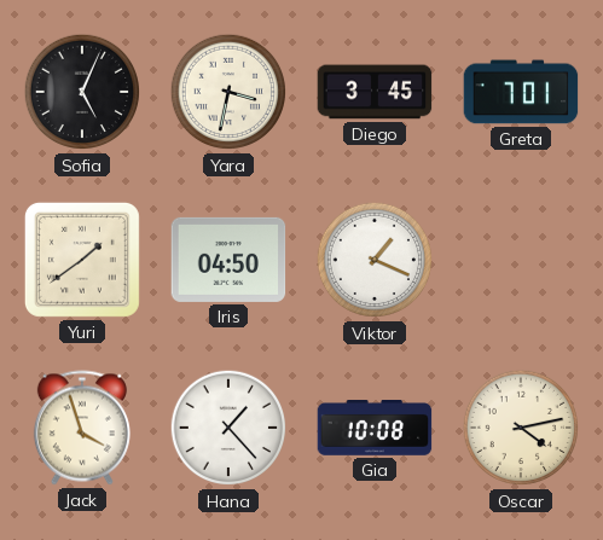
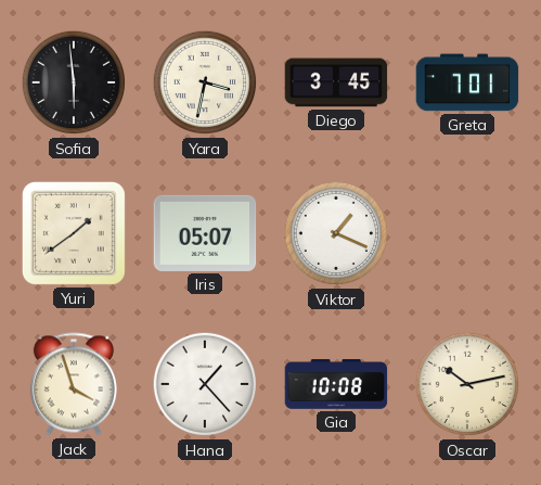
Sofia: 5:04 -> 5:59 (74, 82)
Iris: 04:50 -> 05:07 (205, 233)
Oscar: 4:13 -> 10:13 (467, 384)
